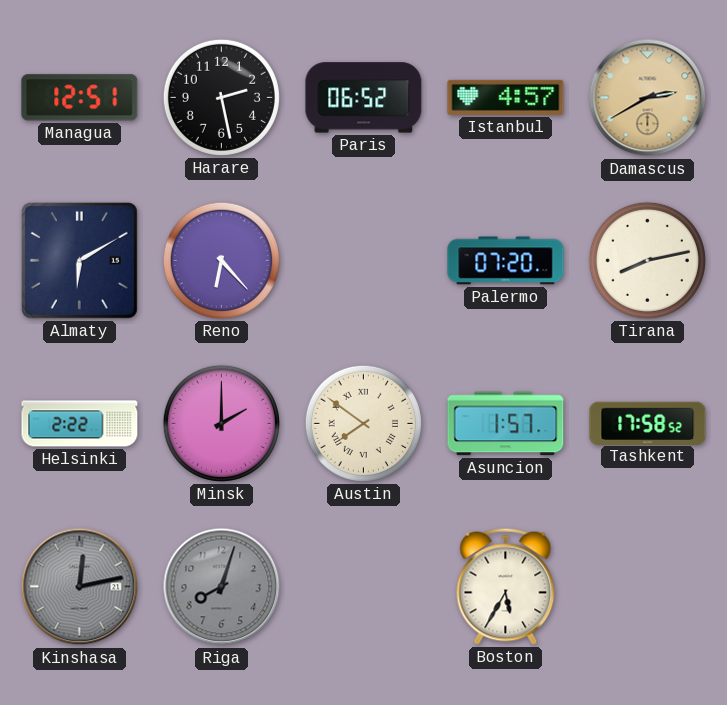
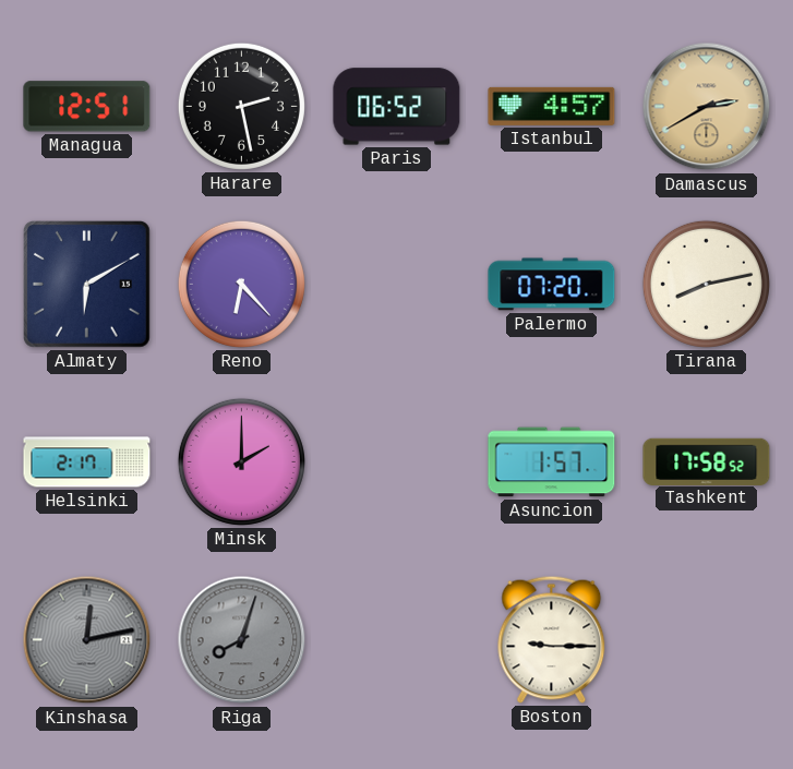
Helsinki: 2:22 -> 2:17 (87, 462)
Austin: 7:51 -> none (363, 423)
Boston: 5:35 -> 9:15 (552, 639)
